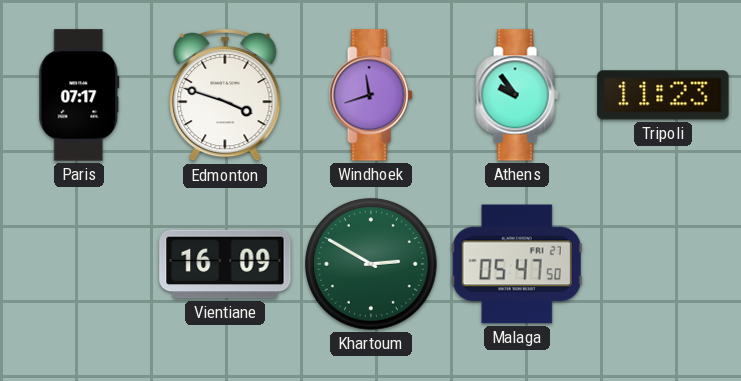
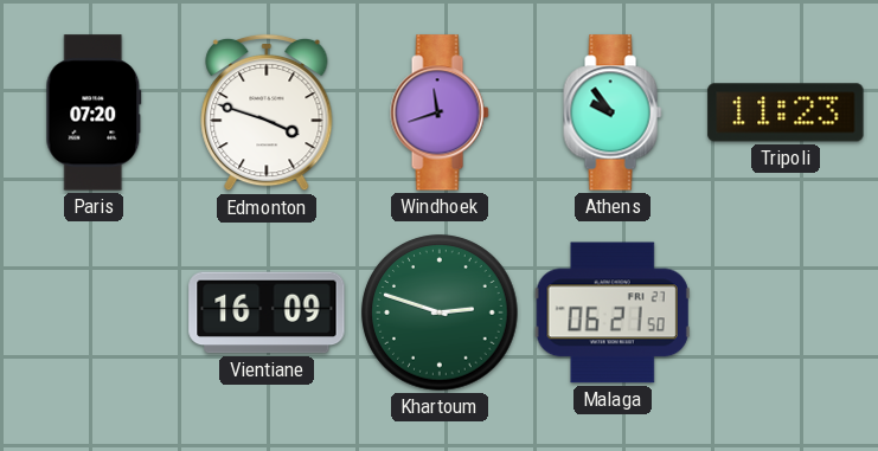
Paris: 07:17 -> 07:20 (94, 112)
Khartoum: 2:50 -> 2:48 (440, 313)
Malaga: 05:47 -> 06:21 (613, 313)
